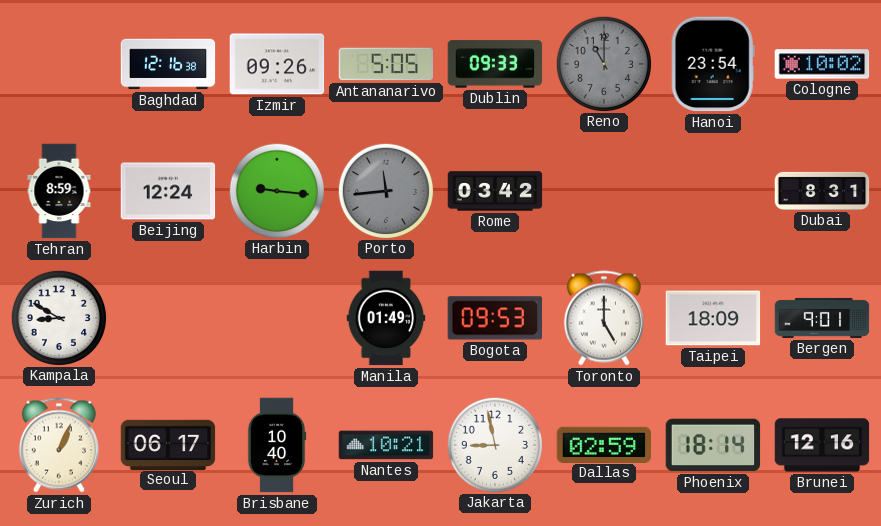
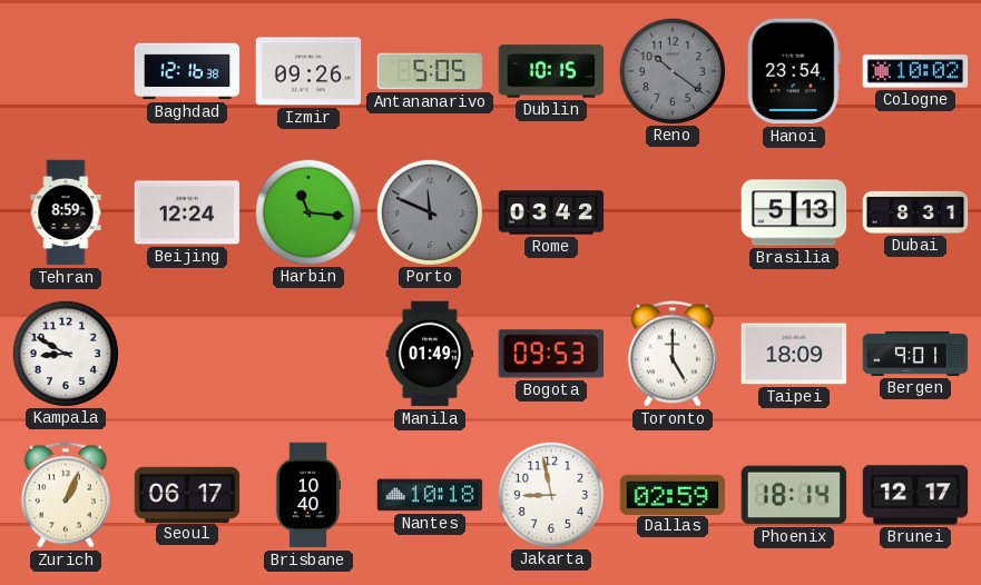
Dublin: 09:33 -> 10:15 (551, 71)
Reno: 11:00 -> 10:21 (671, 70)
Harbin: 9:16 -> 11:16 (307, 211)
Porto: 11:44 -> 11:49 (429, 211)
Brasilia: none -> 5:13 (794, 212)
Nantes: 10:21 -> 10:18 (430, 495)
Brunei: 12:16 -> 12:17 (915, 495)
